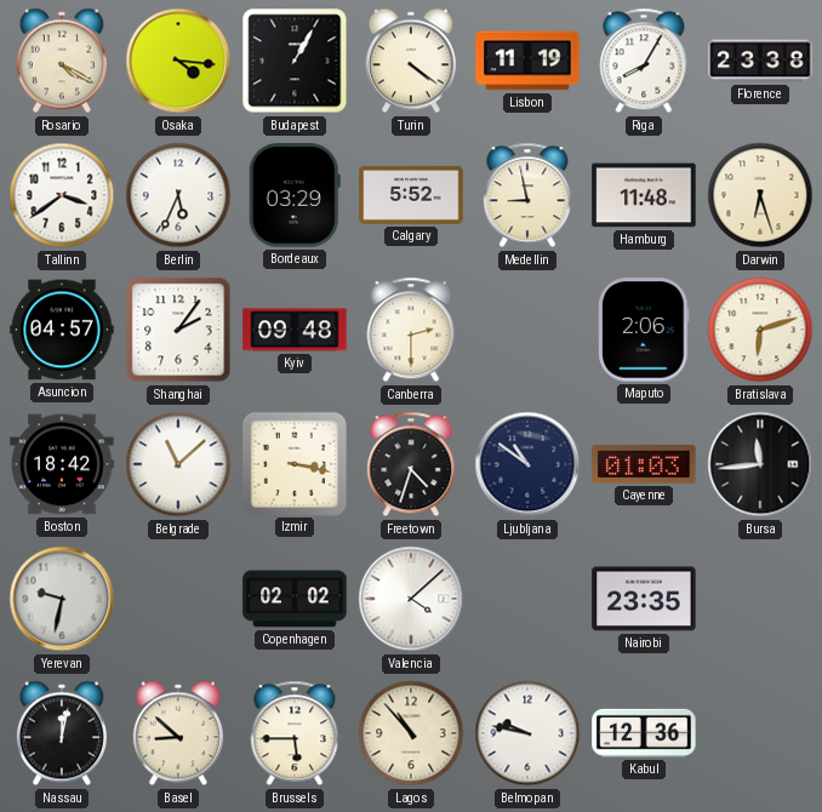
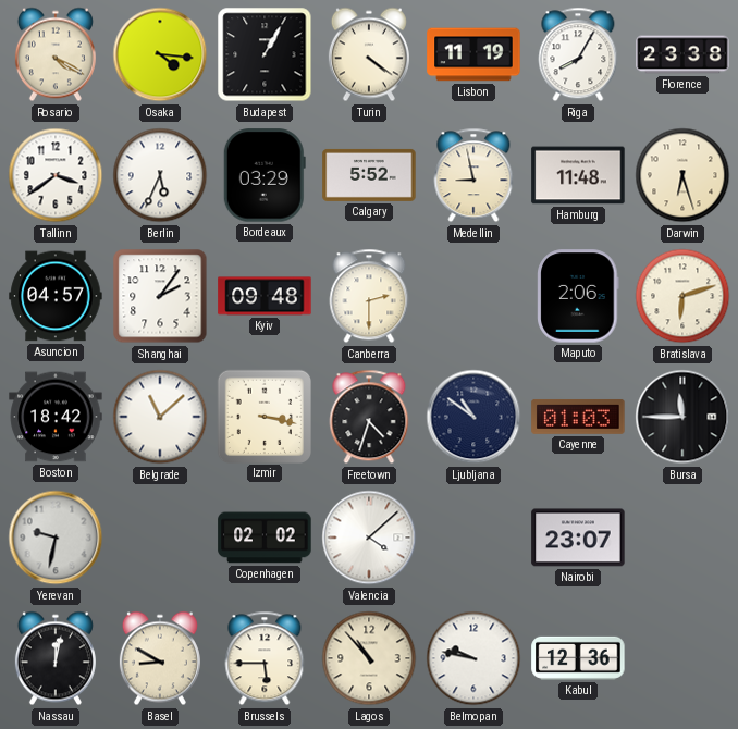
Bursa: 11:44 -> 11:45 (682, 417)
Nairobi: 23:35 -> 23:07 (578, 538)
Basel: 8:52 -> 8:50 (160, 658)
